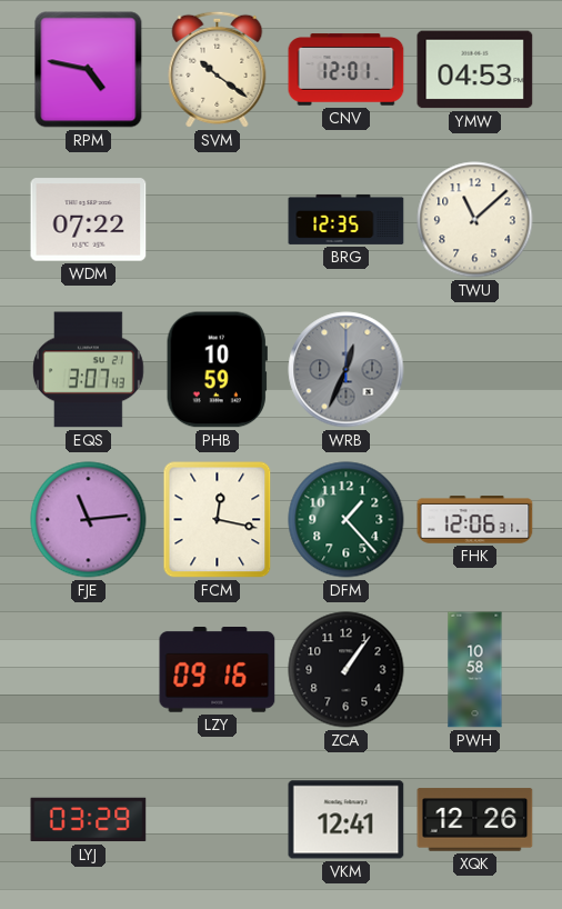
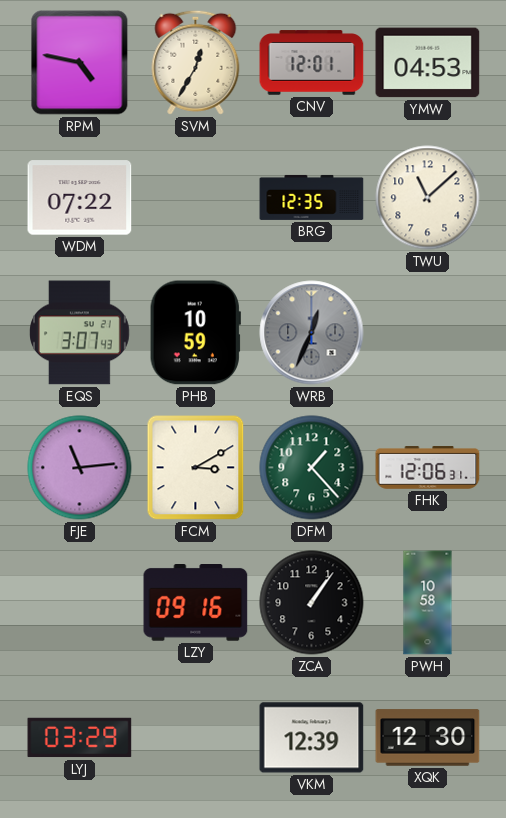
SVM: 10:21 -> 12:35 (196, 62)
FCM: 12:17 -> 3:10 (196, 468)
VKM: 12:41 -> 12:39 (312, 738)
XQK: 12:26 -> 12:30 (428, 738)
